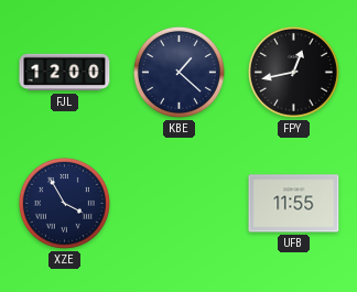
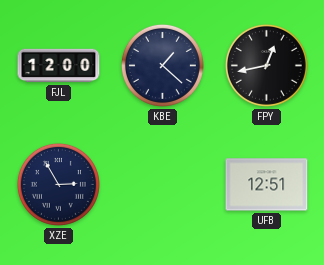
XZE: 3:55 -> 2:55 (58, 184)
UFB: 11:55 -> 12:51 (267, 185)
